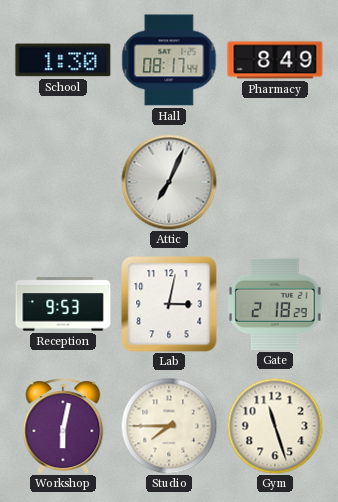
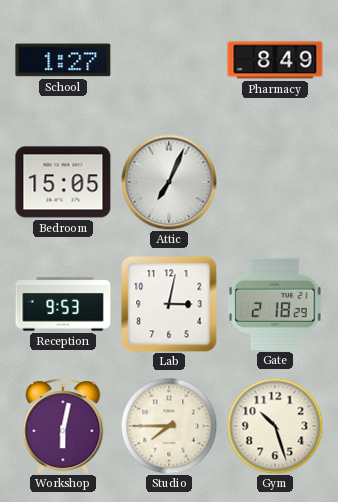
School: 1:30 -> 1:27 (63, 60)
Hall: 08:17 -> none (169, 60)
Bedroom: none -> 15:05 (63, 182)
Gym: 11:27 -> 10:27 (275, 426)
